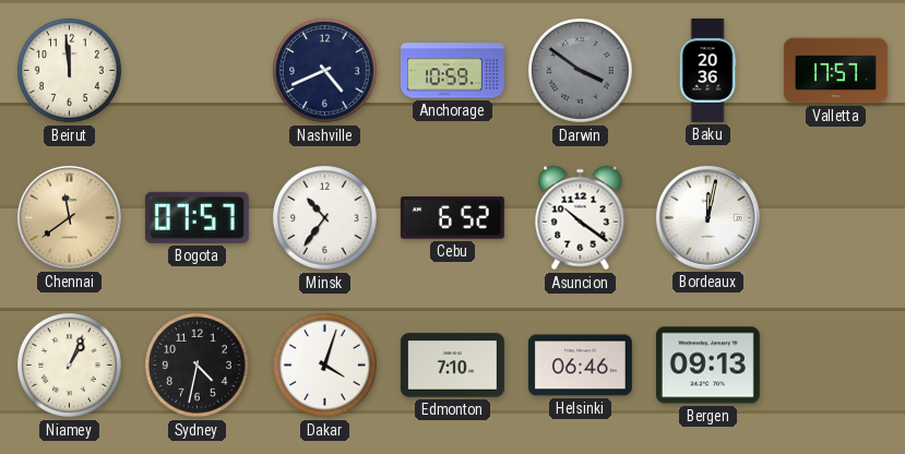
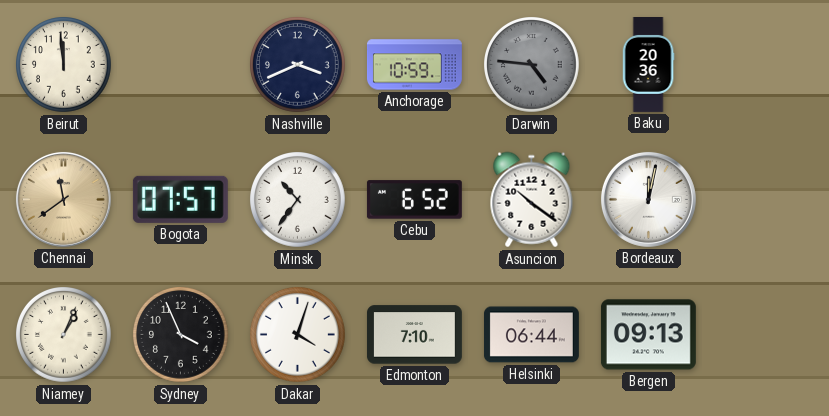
Nashville: 4:41 -> 3:41 (298, 65)
Darwin: 3:51 -> 4:46 (532, 65)
Valletta: 17:57 -> none (835, 71)
Sydney: 4:32 -> 3:56 (181, 335)
Helsinki: 06:46 -> 06:44 (531, 335)
